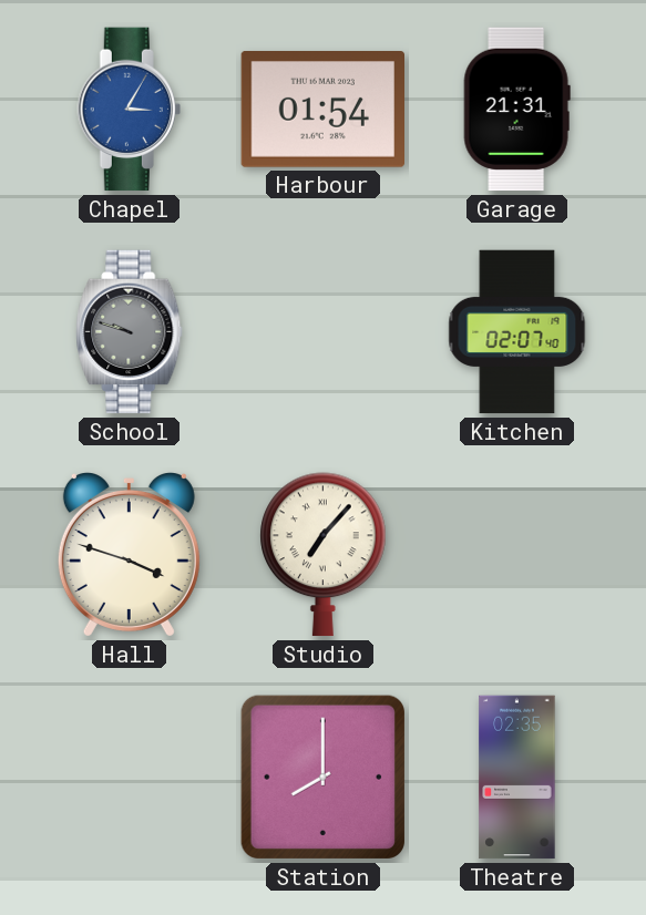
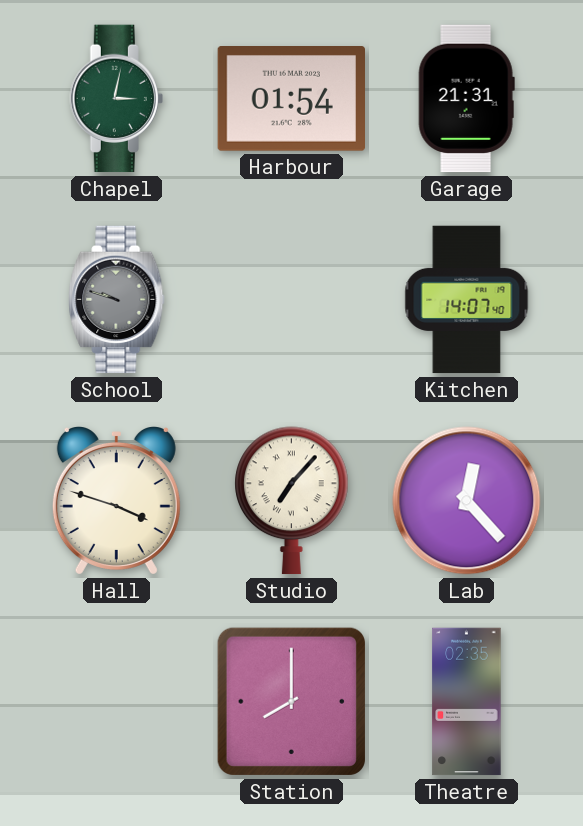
Chapel: 3:05 -> 3:02 (116, 99)
Chapel dial: blue -> green (116, 99)
Kitchen: 02:07 -> 14:07 (467, 300)
Lab: none -> 12:23 (467, 501)
